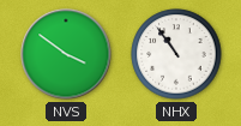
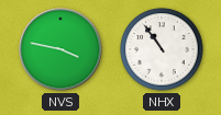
NVS: 3:51 -> 3:47 (60, 49)
